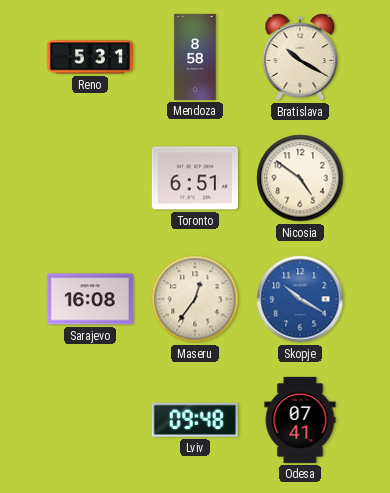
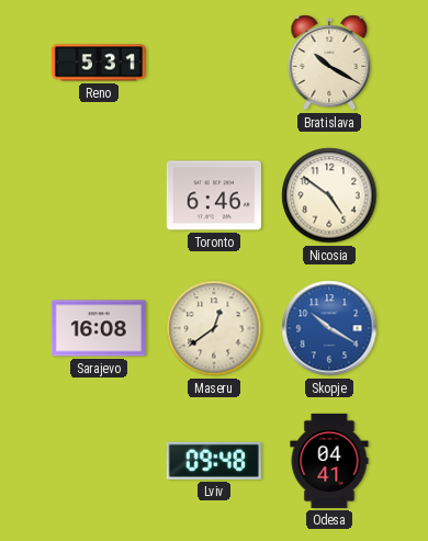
Mendoza: 8:58 -> none (195, 57)
Toronto: 6:51 -> 6:46 (214, 195)
Maseru: 12:36 -> 12:39 (214, 328)
Odesa: 07:41 -> 04:41 (329, 461)
